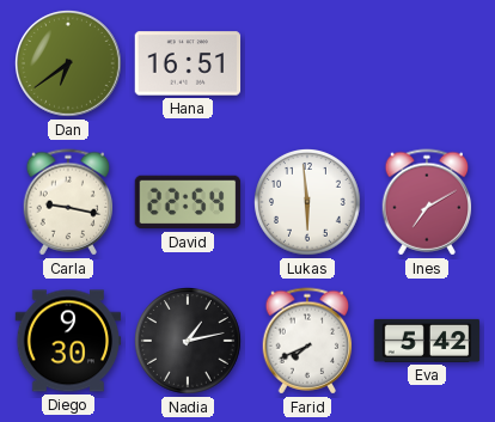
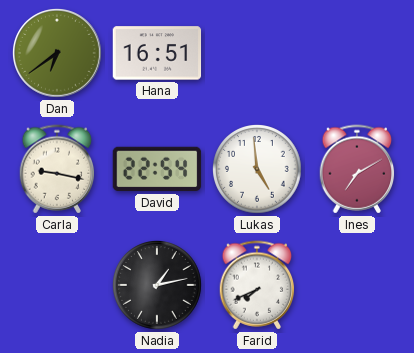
Lukas: 5:59 -> 4:59 (258, 170)
Diego: 9:30 -> none (68, 341)
Eva: 5:42 -> none (427, 341)
